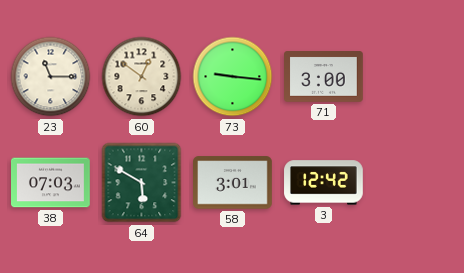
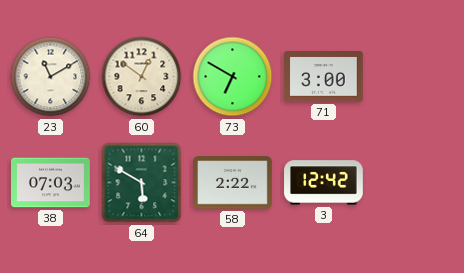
23: 11:15 -> 11:10 (51, 77)
73: 9:16 -> 6:50 (233, 77)
58: 3:01 -> 2:22 (233, 183)
